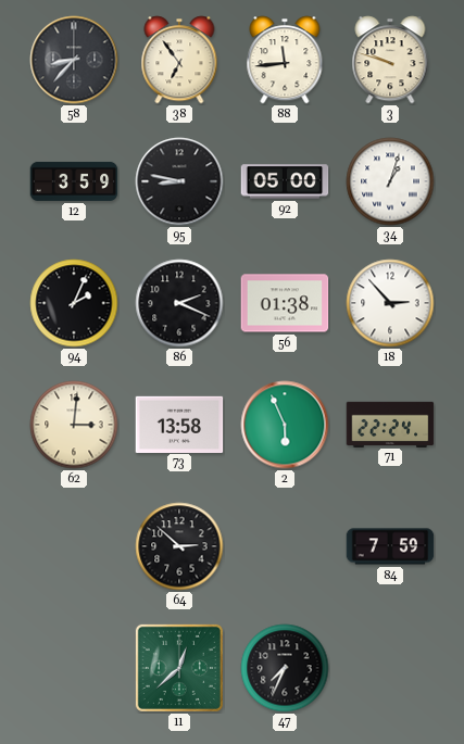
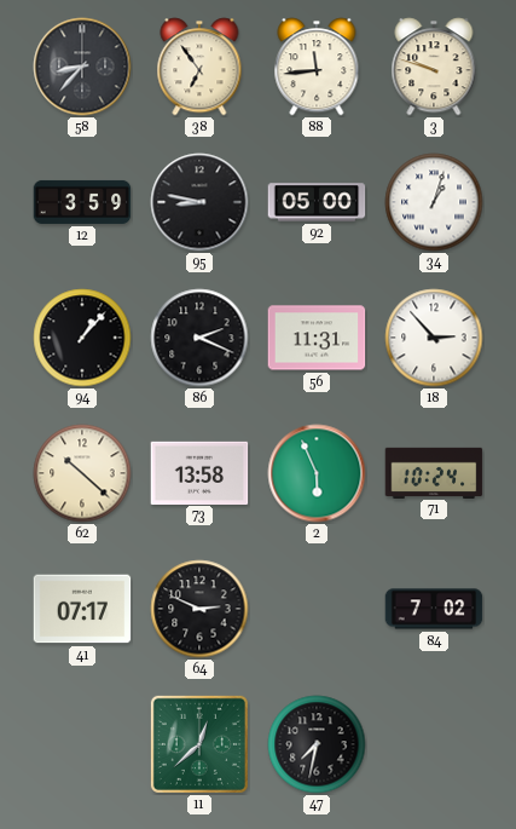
94: 2:04 -> 1:07 (82, 338)
56: 01:38 -> 11:31 (317, 338)
62: 3:01 -> 10:22 (82, 473)
71: 22:24 -> 10:24 (434, 472)
41: none -> 07:17 (82, 609)
64: 2:52 -> 2:49 (199, 609)
84: 7:59 -> 7:02 (434, 609)
47: 7:34 -> 7:32 (317, 744)
